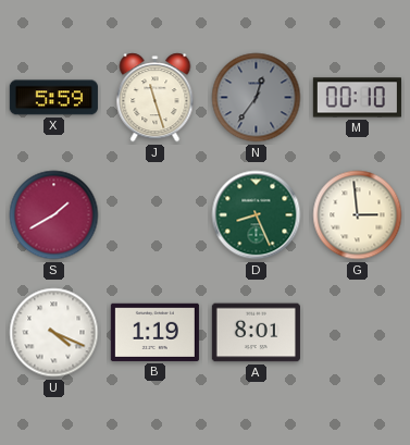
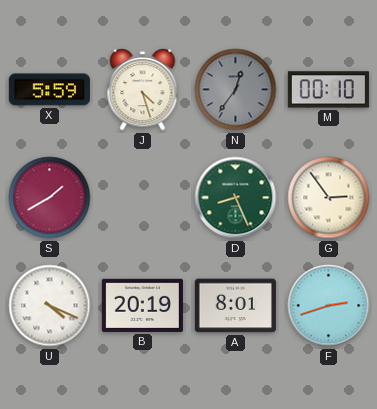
J: 11:27 -> 4:27 (143, 90)
G: 2:59 -> 2:54 (329, 198)
B: 1:19 -> 20:19 (142, 305)
F: none -> 2:42 (329, 306)
